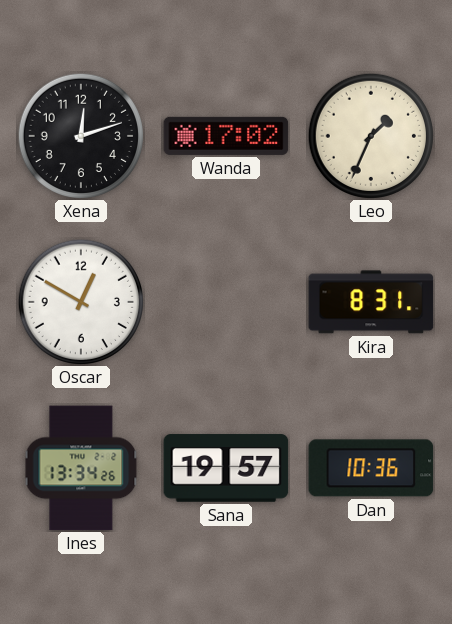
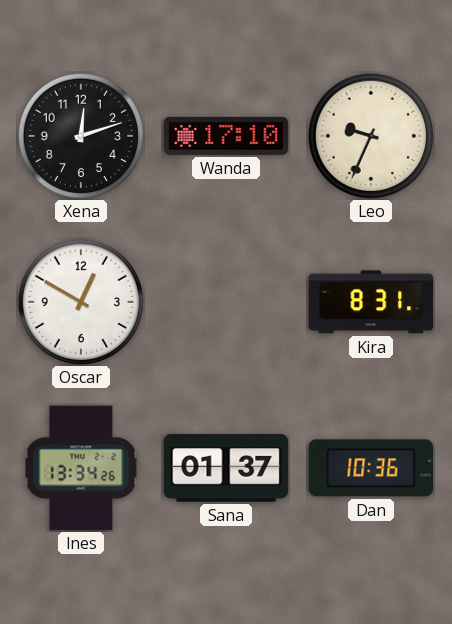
Wanda: 17:02 -> 17:10 (226, 136)
Leo: 1:34 -> 9:34 (370, 135)
Sana: 19:57 -> 01:37 (226, 468)
